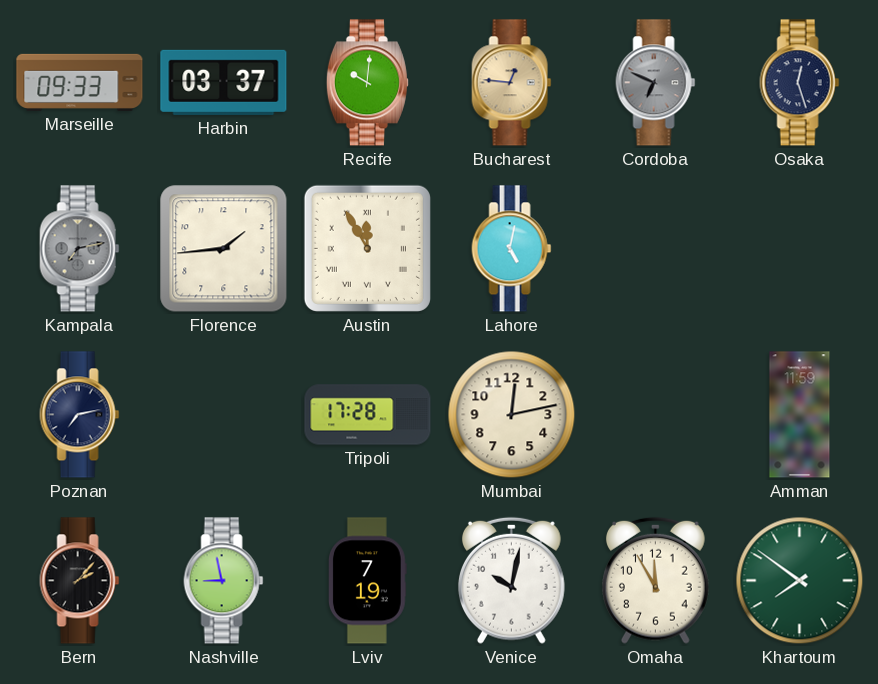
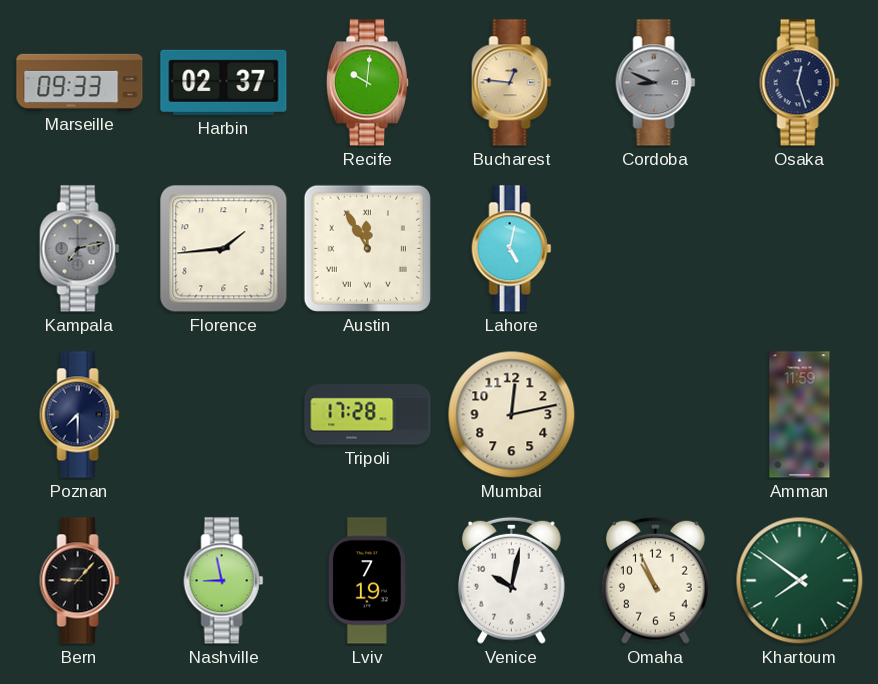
Harbin: 03:37 -> 02:37 (224, 82)
Cordoba: 6:49 -> 8:49 (656, 83)
Poznan: 7:13 -> 7:30 (80, 415)
Bern: 2:07 -> 9:07 (80, 581)
Omaha: 11:55 -> 10:56 (655, 580)
